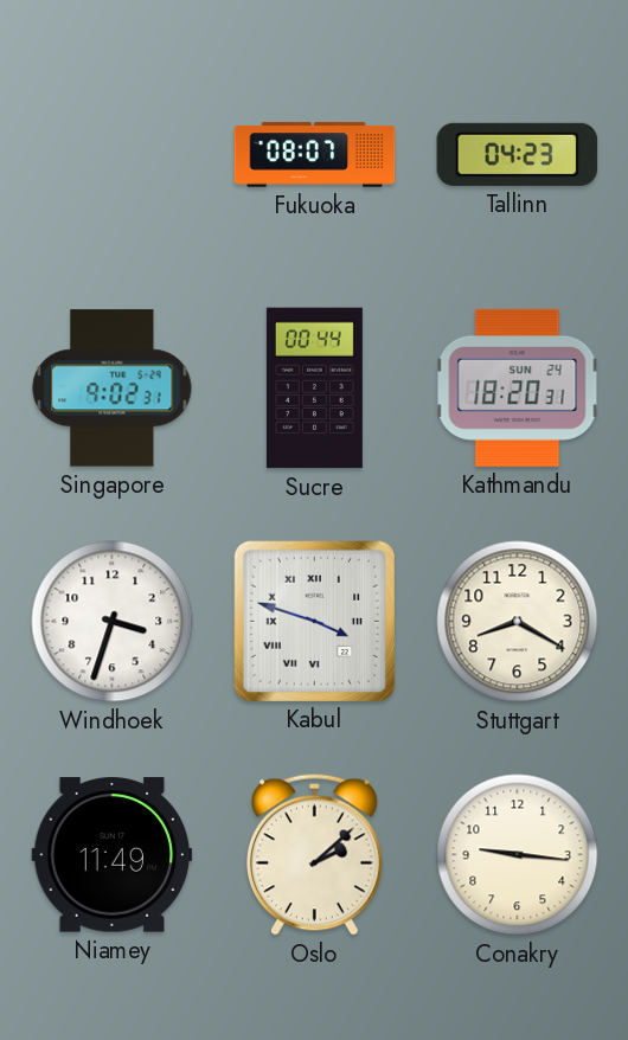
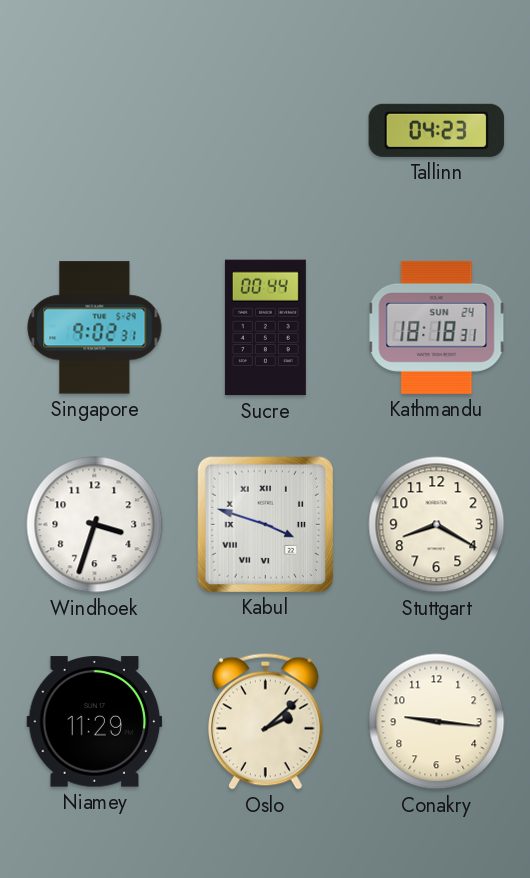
Fukuoka: 08:07 -> none (315, 155)
Kathmandu: 18:20 -> 18:18 (437, 327)
Niamey: 11:49 -> 11:29 (95, 722)
